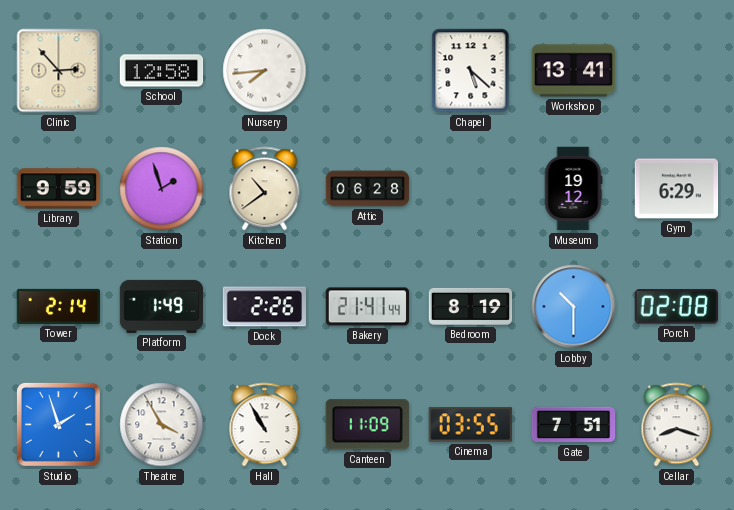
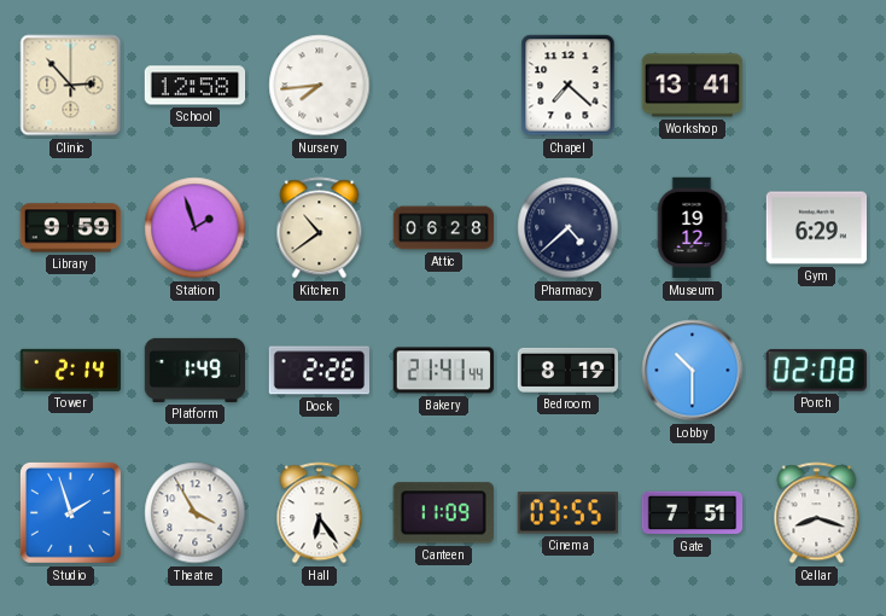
Chapel: 5:22 -> 7:22 (569, 86)
Pharmacy: none -> 4:38 (569, 228)
Hall: 10:55 -> 6:24 (320, 513)
